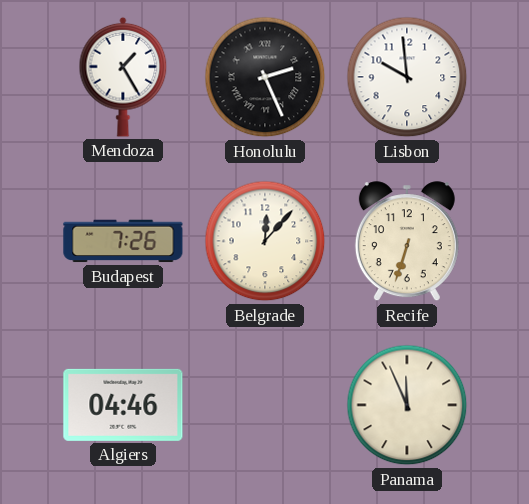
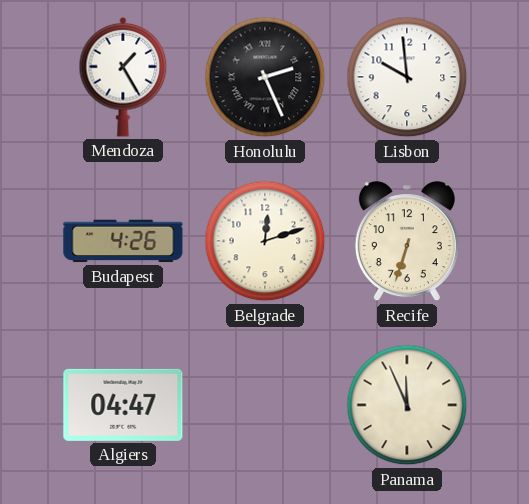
Budapest: 7:26 -> 4:26 (123, 241)
Belgrade: 12:07 -> 12:12 (265, 241)
Algiers: 04:46 -> 04:47 (123, 405)
